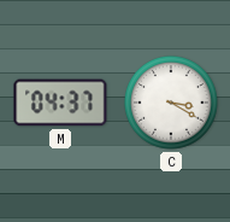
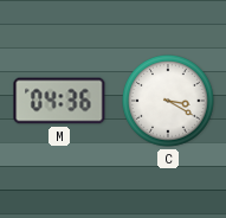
M: 04:37 -> 04:36 (59, 101)
